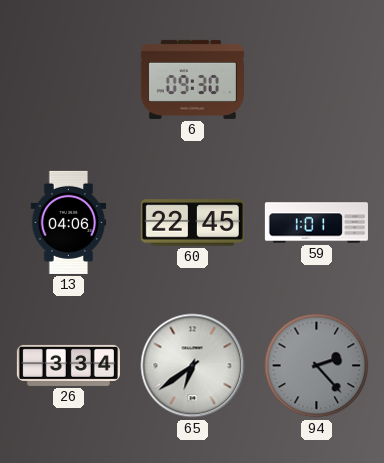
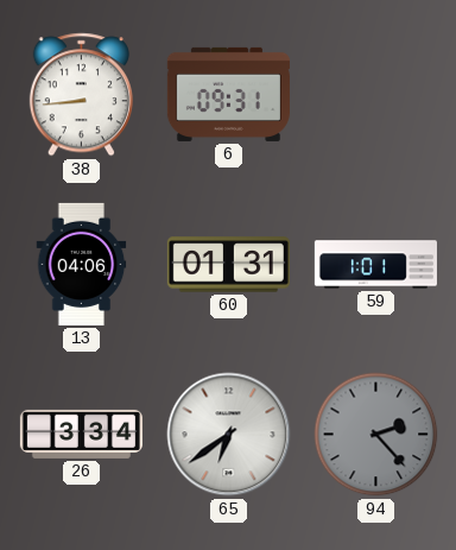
38: none -> 8:44 (81, 95)
6: 09:30 -> 09:31 (228, 94)
60: 22:45 -> 01:31 (228, 265)
